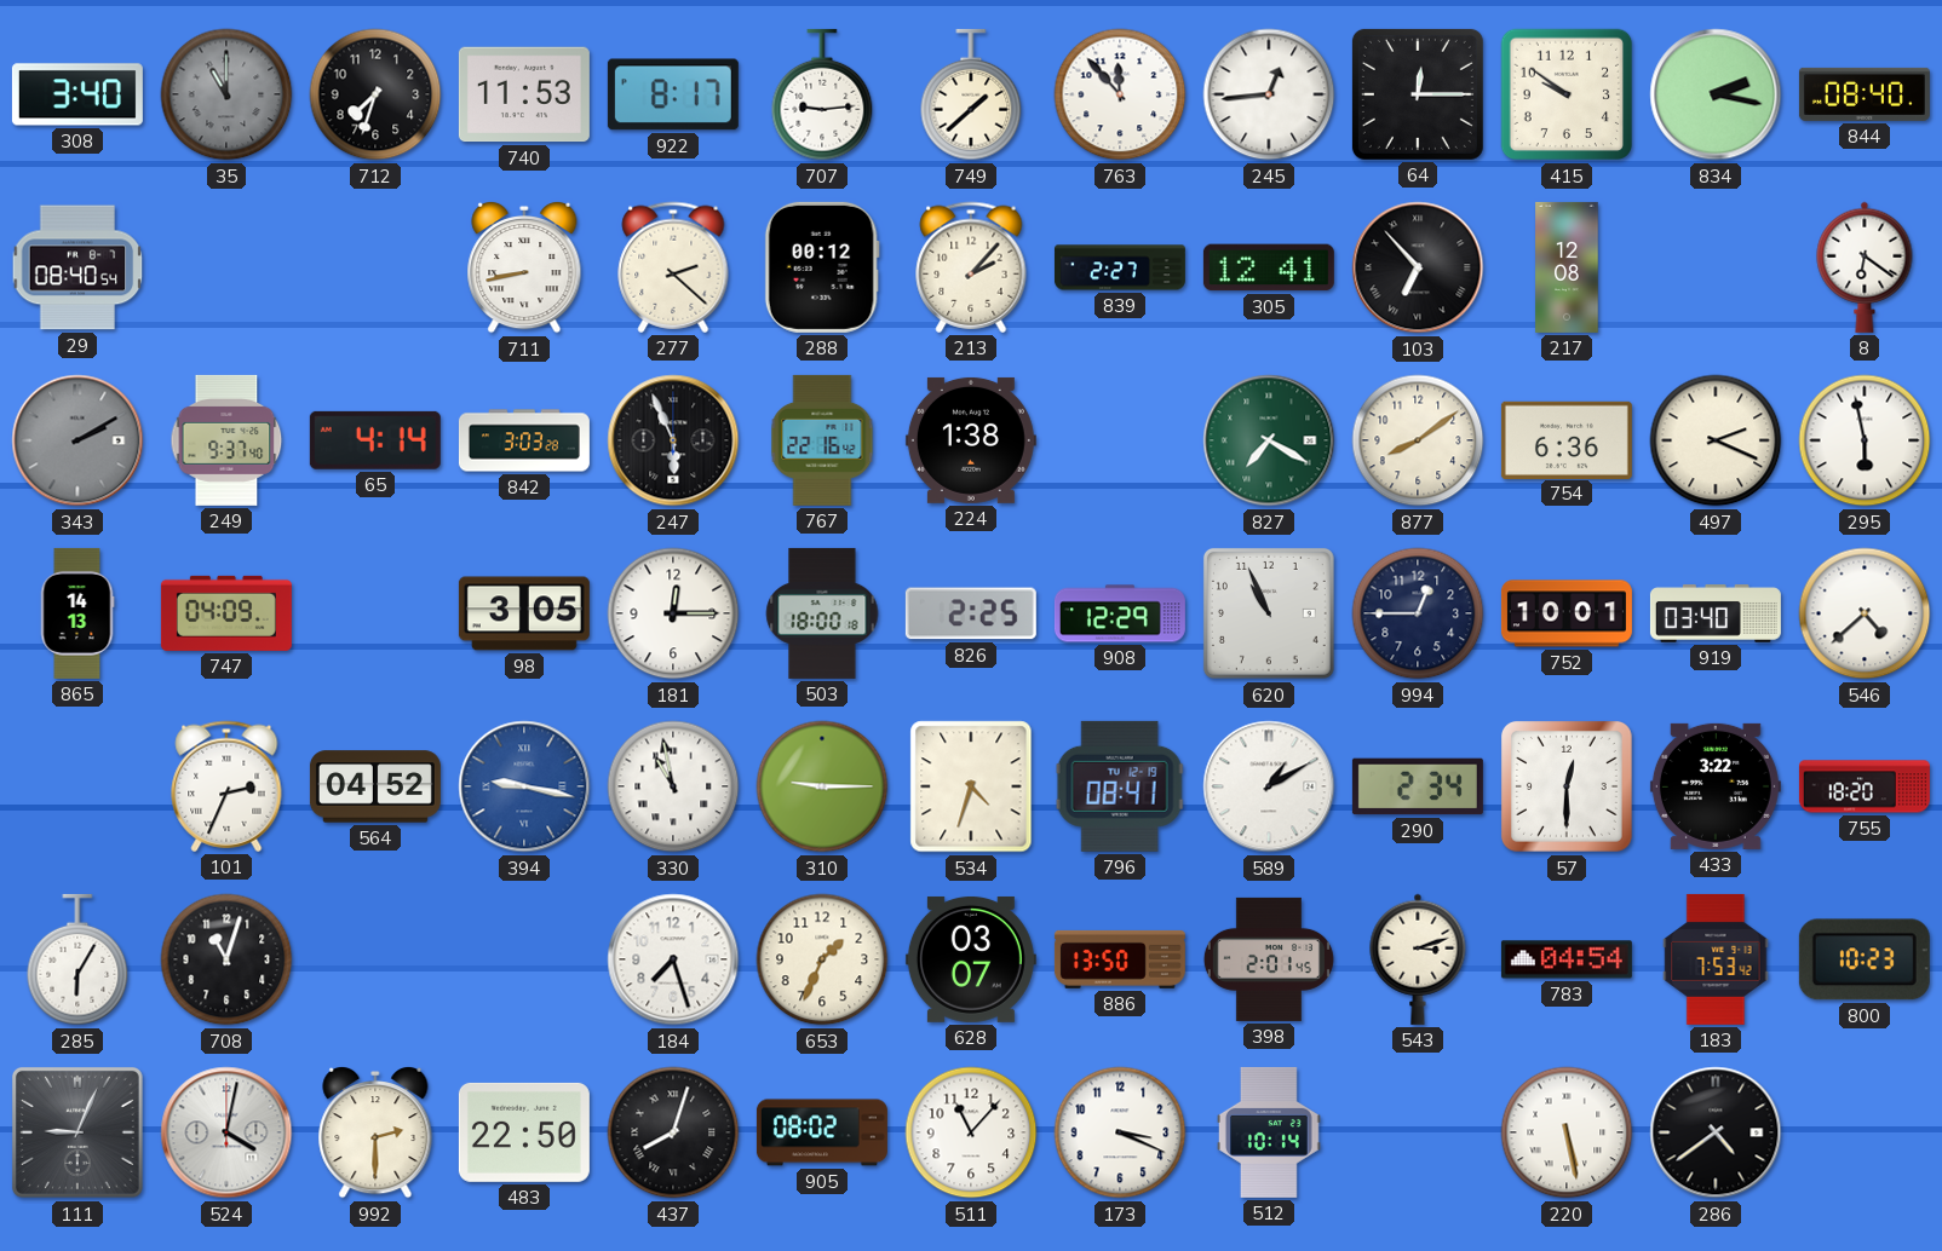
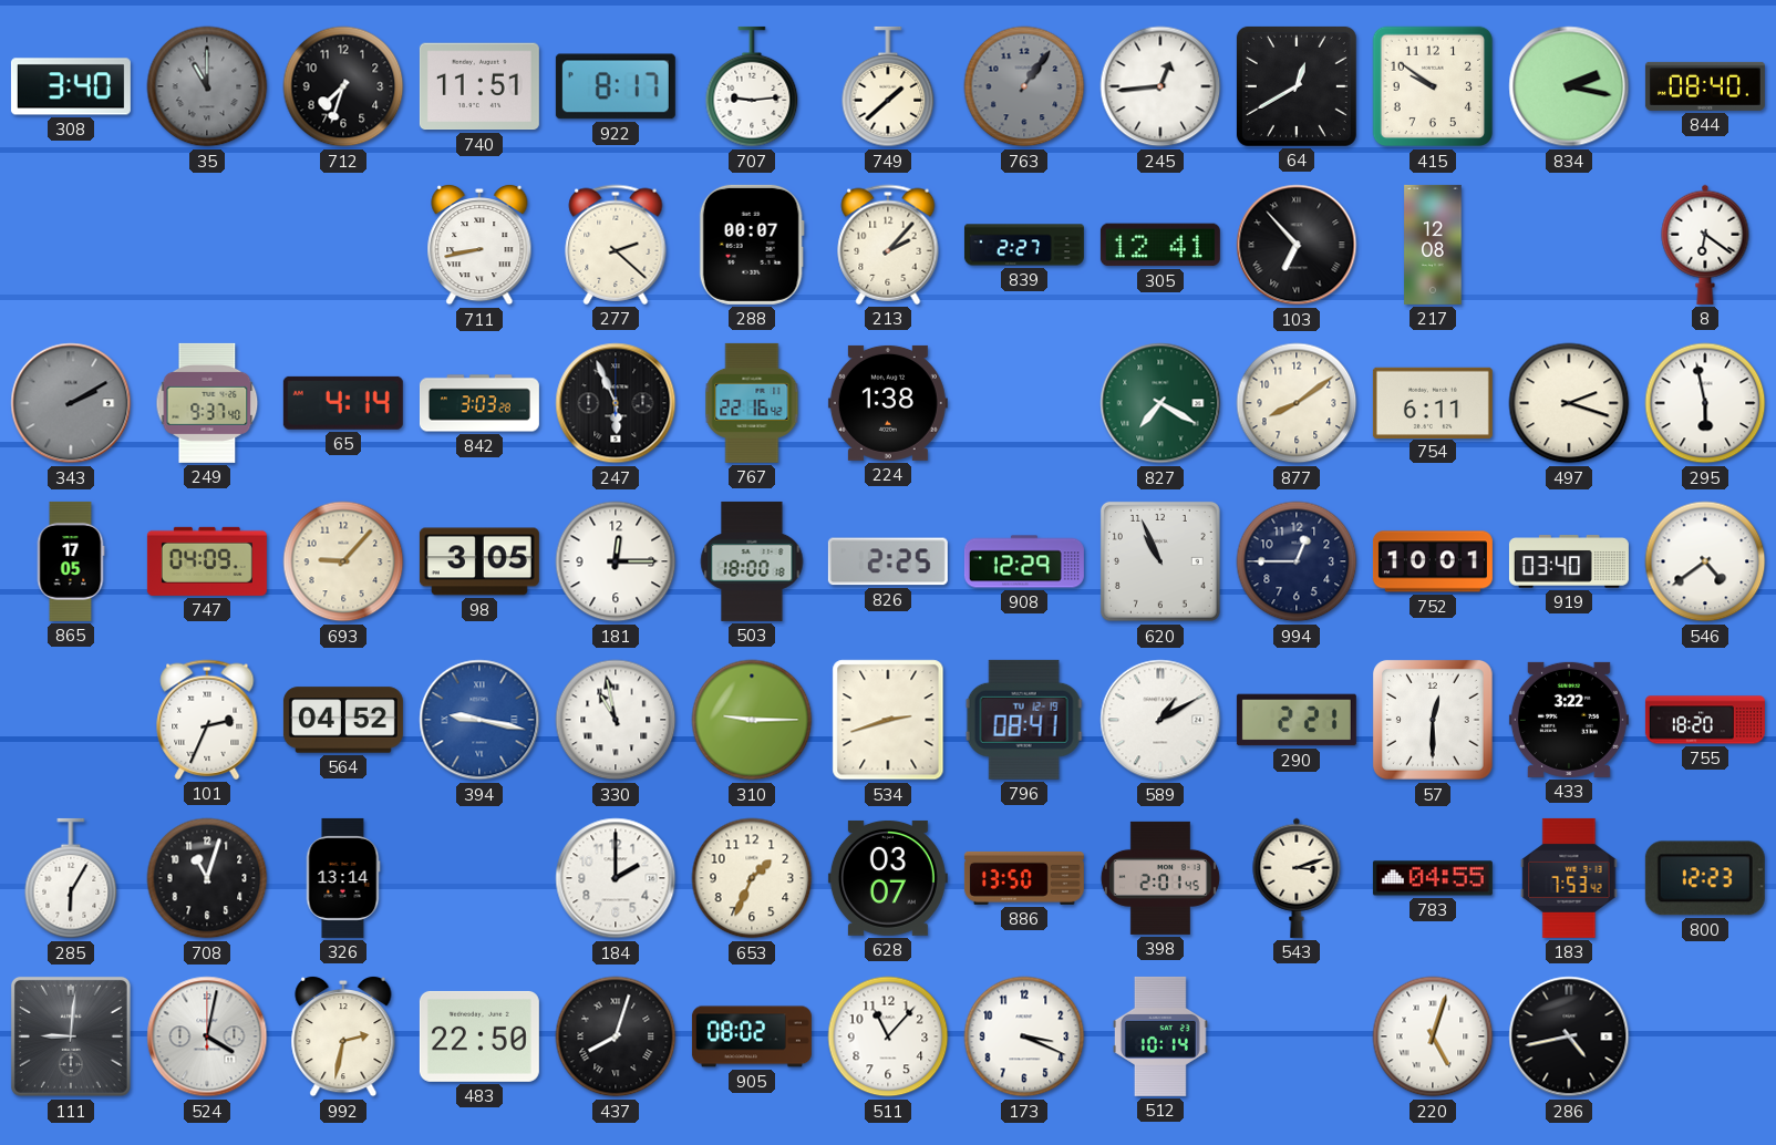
740: 11:53 -> 11:51 (479, 86)
763: 11:53 -> 1:06 (1024, 86)
763 dial: white -> grey (1024, 86)
64: 12:15 -> 12:40 (1297, 86)
29: 08:40 -> none (77, 267)
288: 00:12 -> 00:07 (752, 245)
754: 6:36 -> 6:11 (1433, 402)
497: 2:19 -> 2:18 (1569, 403)
865: 14:13 -> 17:05 (71, 561)
693: none -> 9:07 (343, 561)
546: 4:38 -> 4:39 (1705, 561)
534: 4:33 -> 2:42 (888, 720)
290: 2:34 -> 2:21 (1297, 720)
326: none -> 13:14 (343, 878)
184: 7:27 -> 2:00 (616, 878)
783: 04:54 -> 04:55 (1433, 878)
800: 10:23 -> 12:23 (1705, 878)
111: 9:04 -> 9:01 (71, 1036)
992: 2:30 -> 2:32 (343, 1036)
220: 5:28 -> 5:03 (1433, 1036)
286: 4:39 -> 4:43 (1569, 1036)
